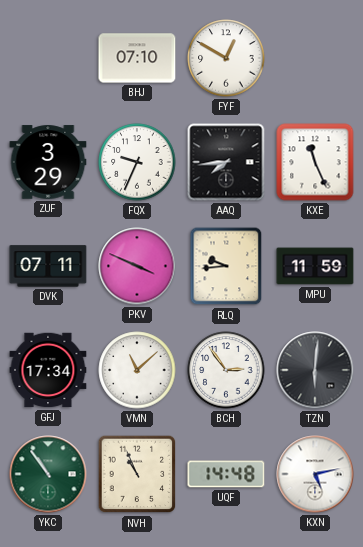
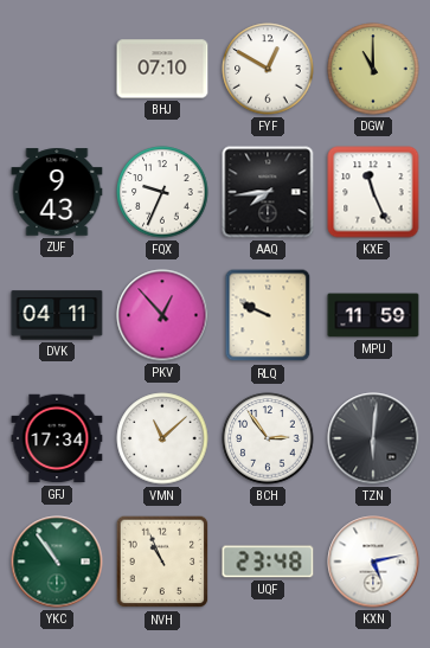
DGW: none -> 11:00 (373, 69)
ZUF: 3:29 -> 9:43 (57, 192)
DVK: 07:11 -> 04:11 (57, 315)
PKV: 3:49 -> 12:53 (162, 315)
RLQ: 9:44 -> 9:49 (268, 315)
UQF: 14:48 -> 23:48 (268, 562)
